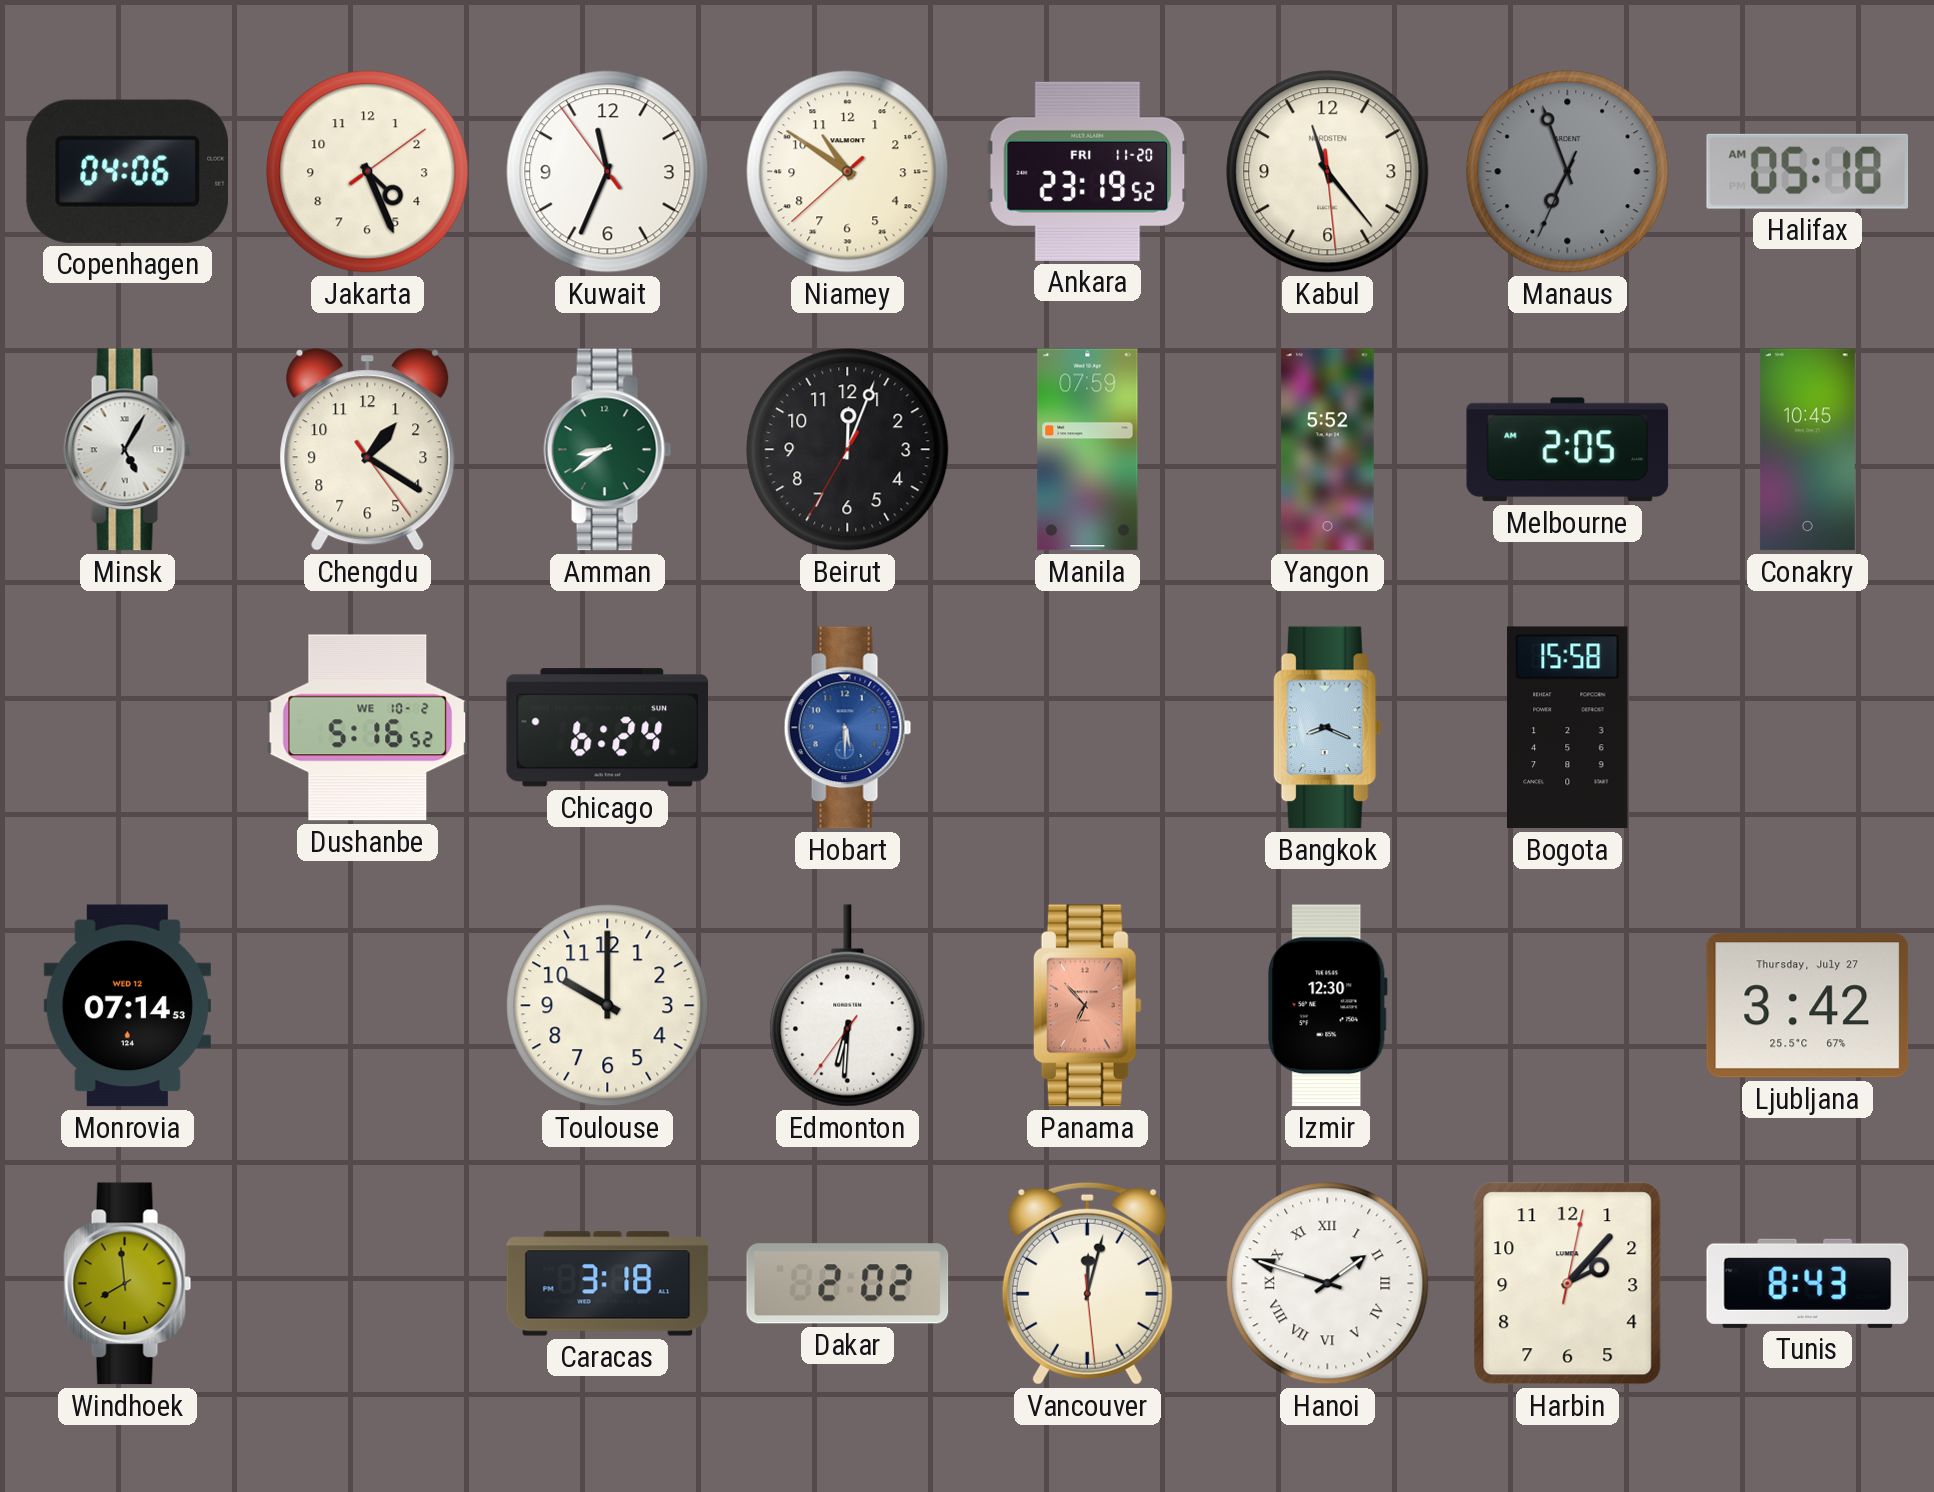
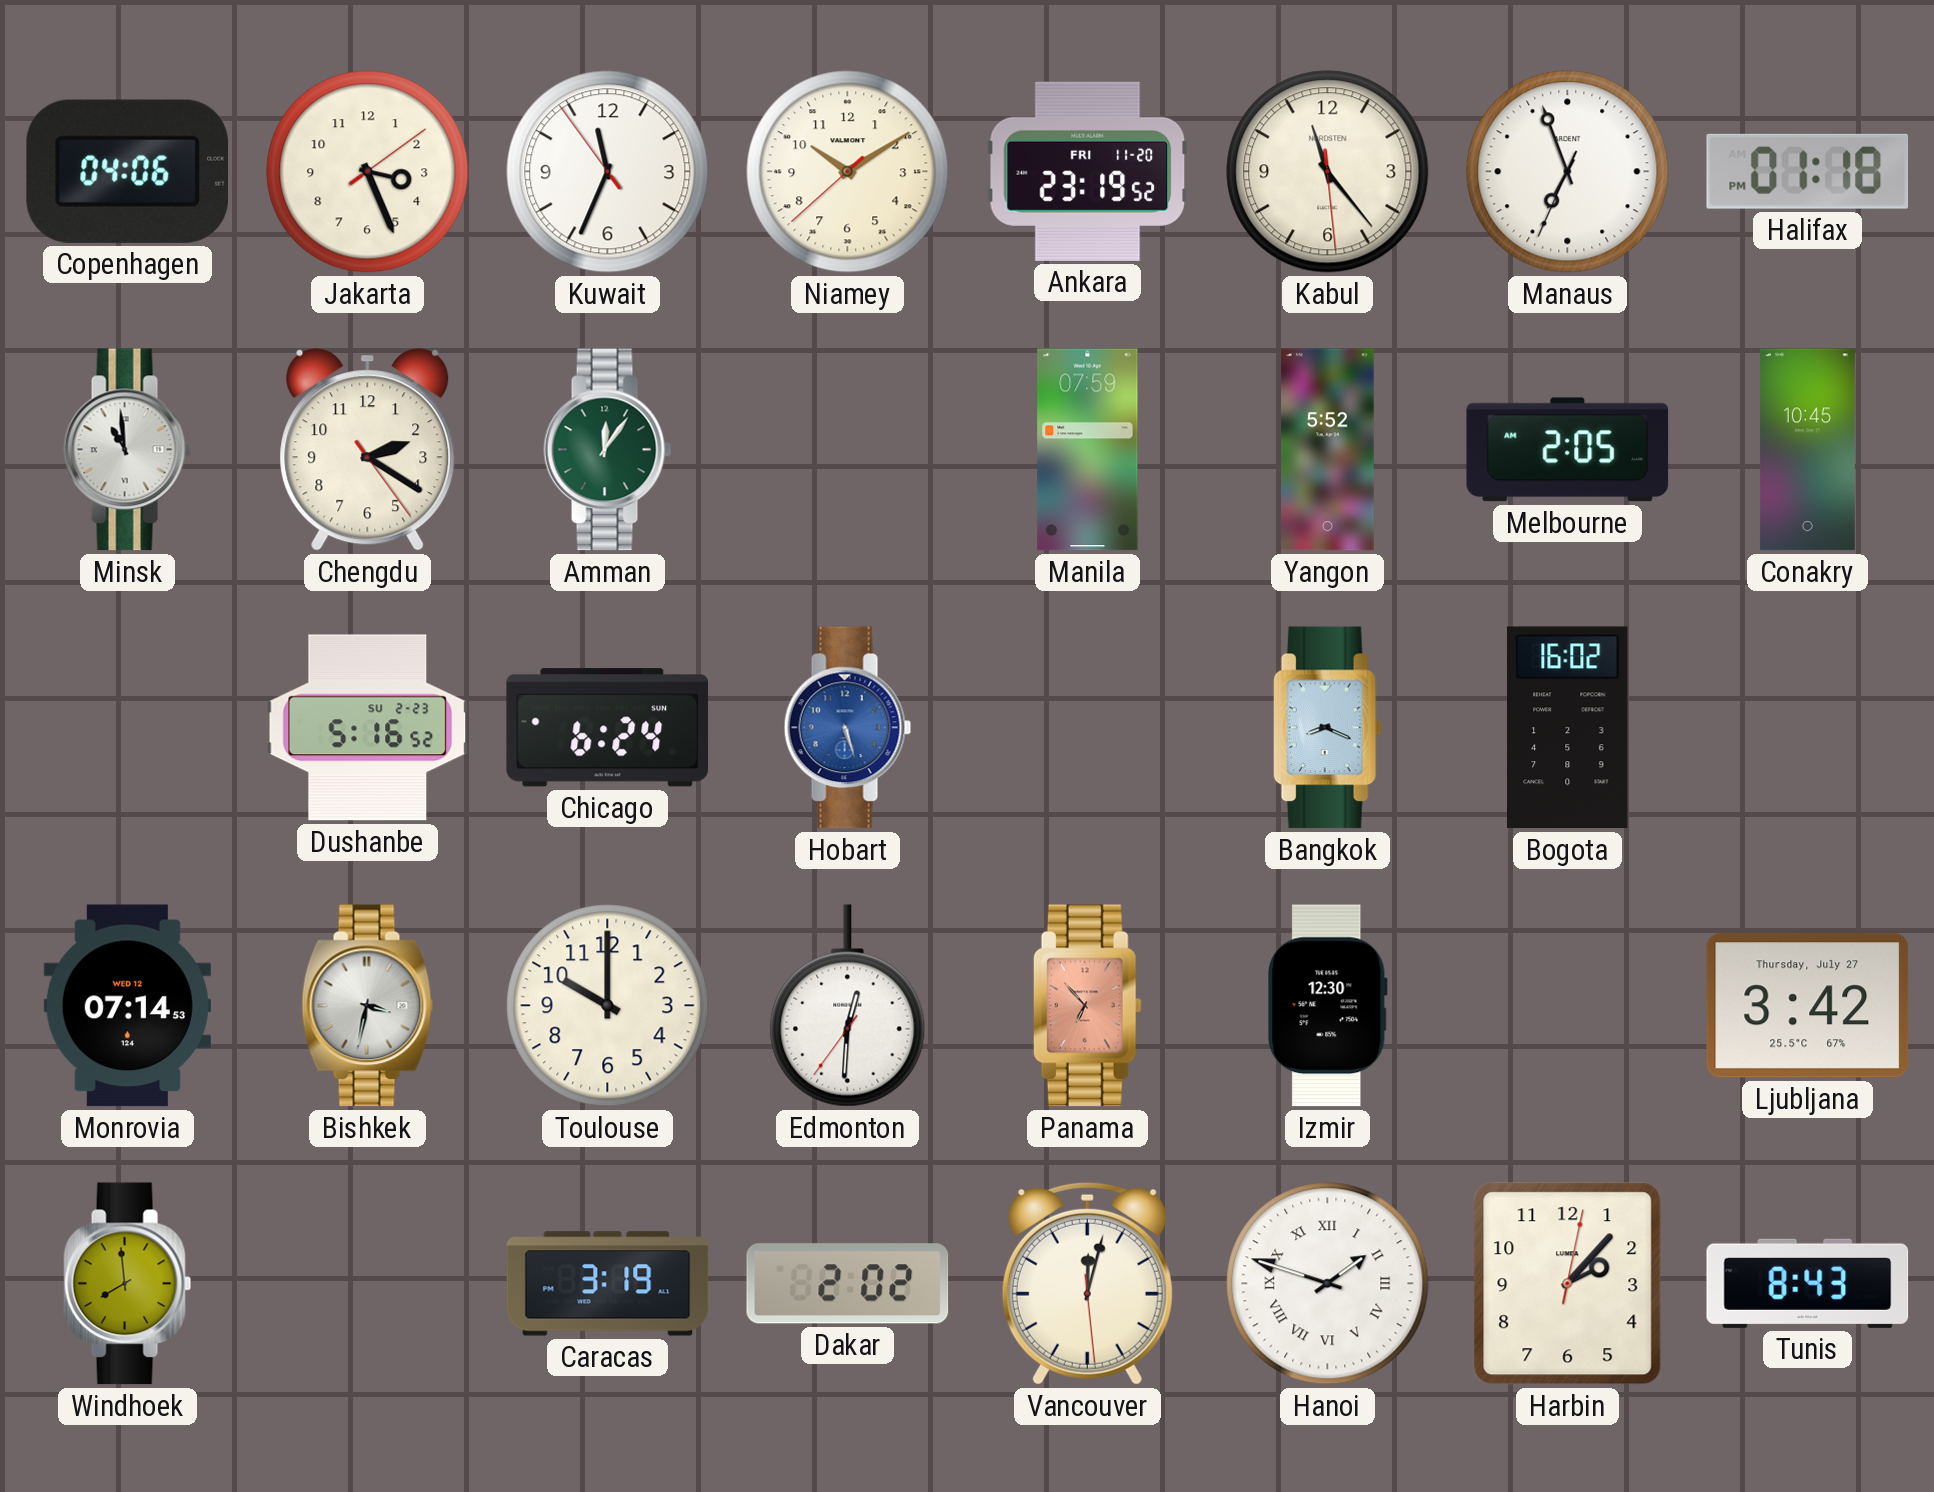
Jakarta: 4:26 -> 3:26 (368, 172)
Niamey: 10:50 -> 10:09 (848, 172)
Manaus dial: grey -> white (1568, 172)
Halifax: 05:18 -> 01:18 (1808, 171)
Minsk: 5:05 -> 10:59 (128, 450)
Chengdu: 1:20 -> 2:20 (368, 450)
Amman: 8:39 -> 12:06 (608, 450)
Beirut: 12:03 -> none (848, 450)
Dushanbe date: WE 10-2 -> SU 2-23 (368, 728)
Hobart: 5:30 -> 5:27 (848, 728)
Bogota: 15:58 -> 16:02 (1568, 728)
Bishkek: none -> 3:32 (368, 1006)
Edmonton: 6:30 -> 12:30 (848, 1006)
Caracas: 3:18 -> 3:19 (608, 1284)
